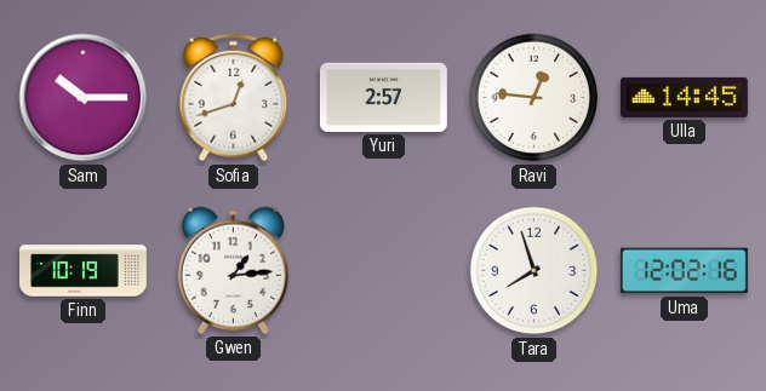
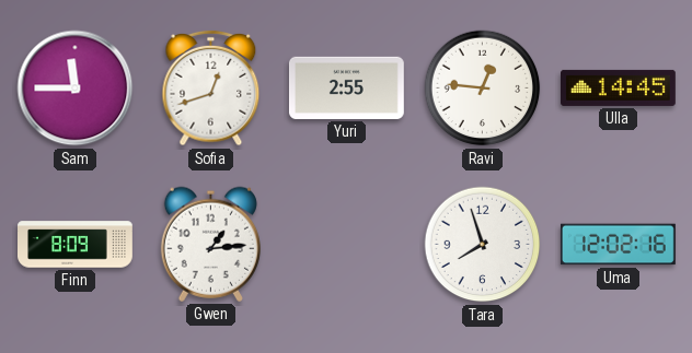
Sam: 10:15 -> 11:45 (76, 89)
Yuri: 2:57 -> 2:55 (346, 87)
Finn: 10:19 -> 8:09 (76, 245)
